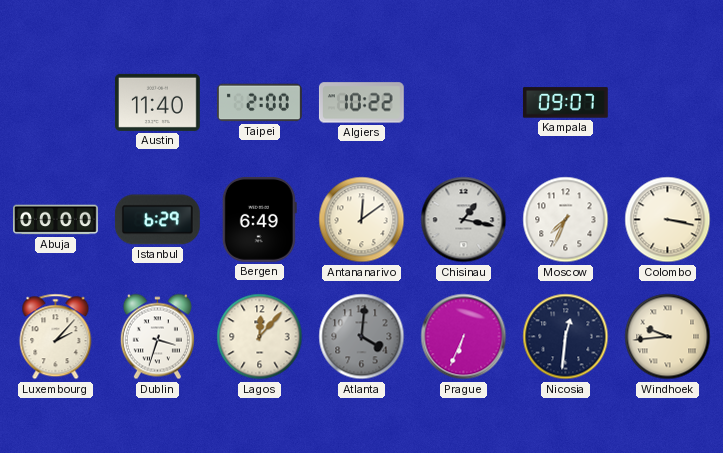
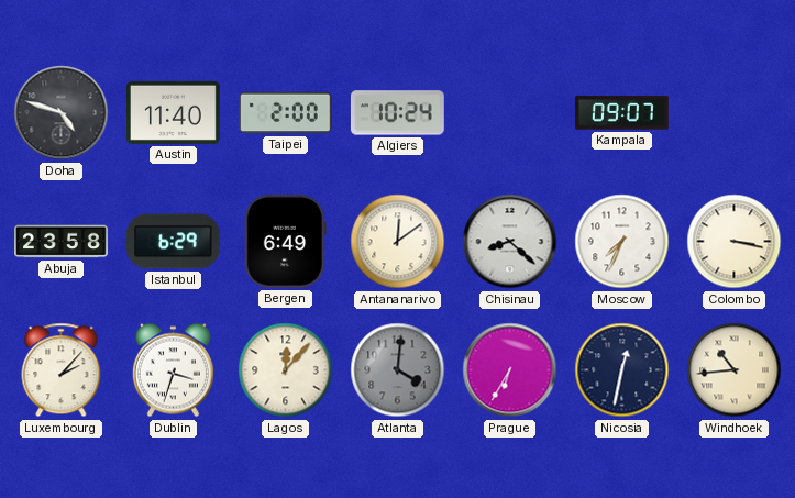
Doha: none -> 4:48 (62, 113)
Algiers: 10:22 -> 10:24 (397, 113)
Abuja: 00:00 -> 23:58 (62, 242)
Chisinau: 1:17 -> 8:22 (510, 242)
Prague: 6:34 -> 6:35 (510, 370)
Nicosia: 12:31 -> 12:32 (622, 370)
Windhoek: 9:44 -> 10:44 (735, 370)
